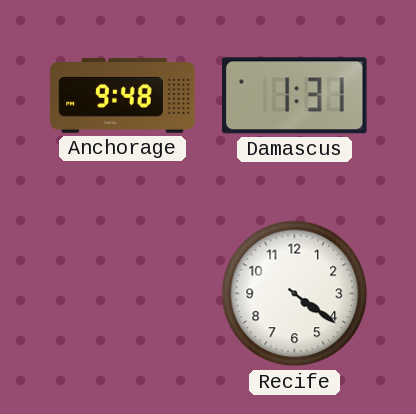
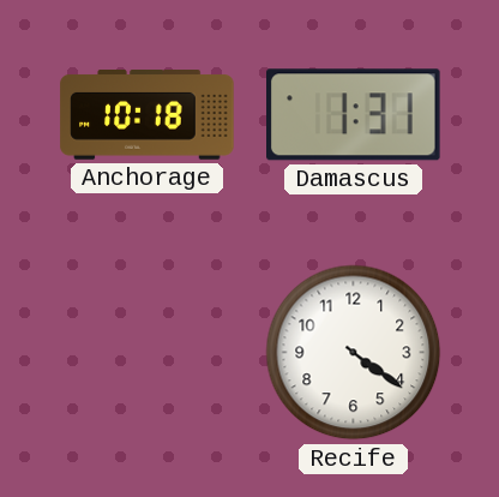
Anchorage: 9:48 -> 10:18 (148, 115)
